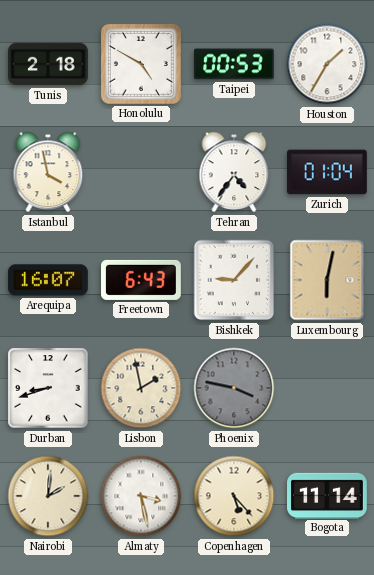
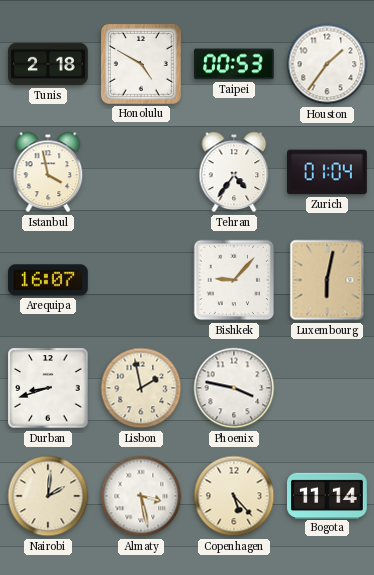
Houston: 1:35 -> 1:36 (327, 64)
Freetown: 6:43 -> none (142, 280)
Phoenix dial: grey -> white (234, 388)
